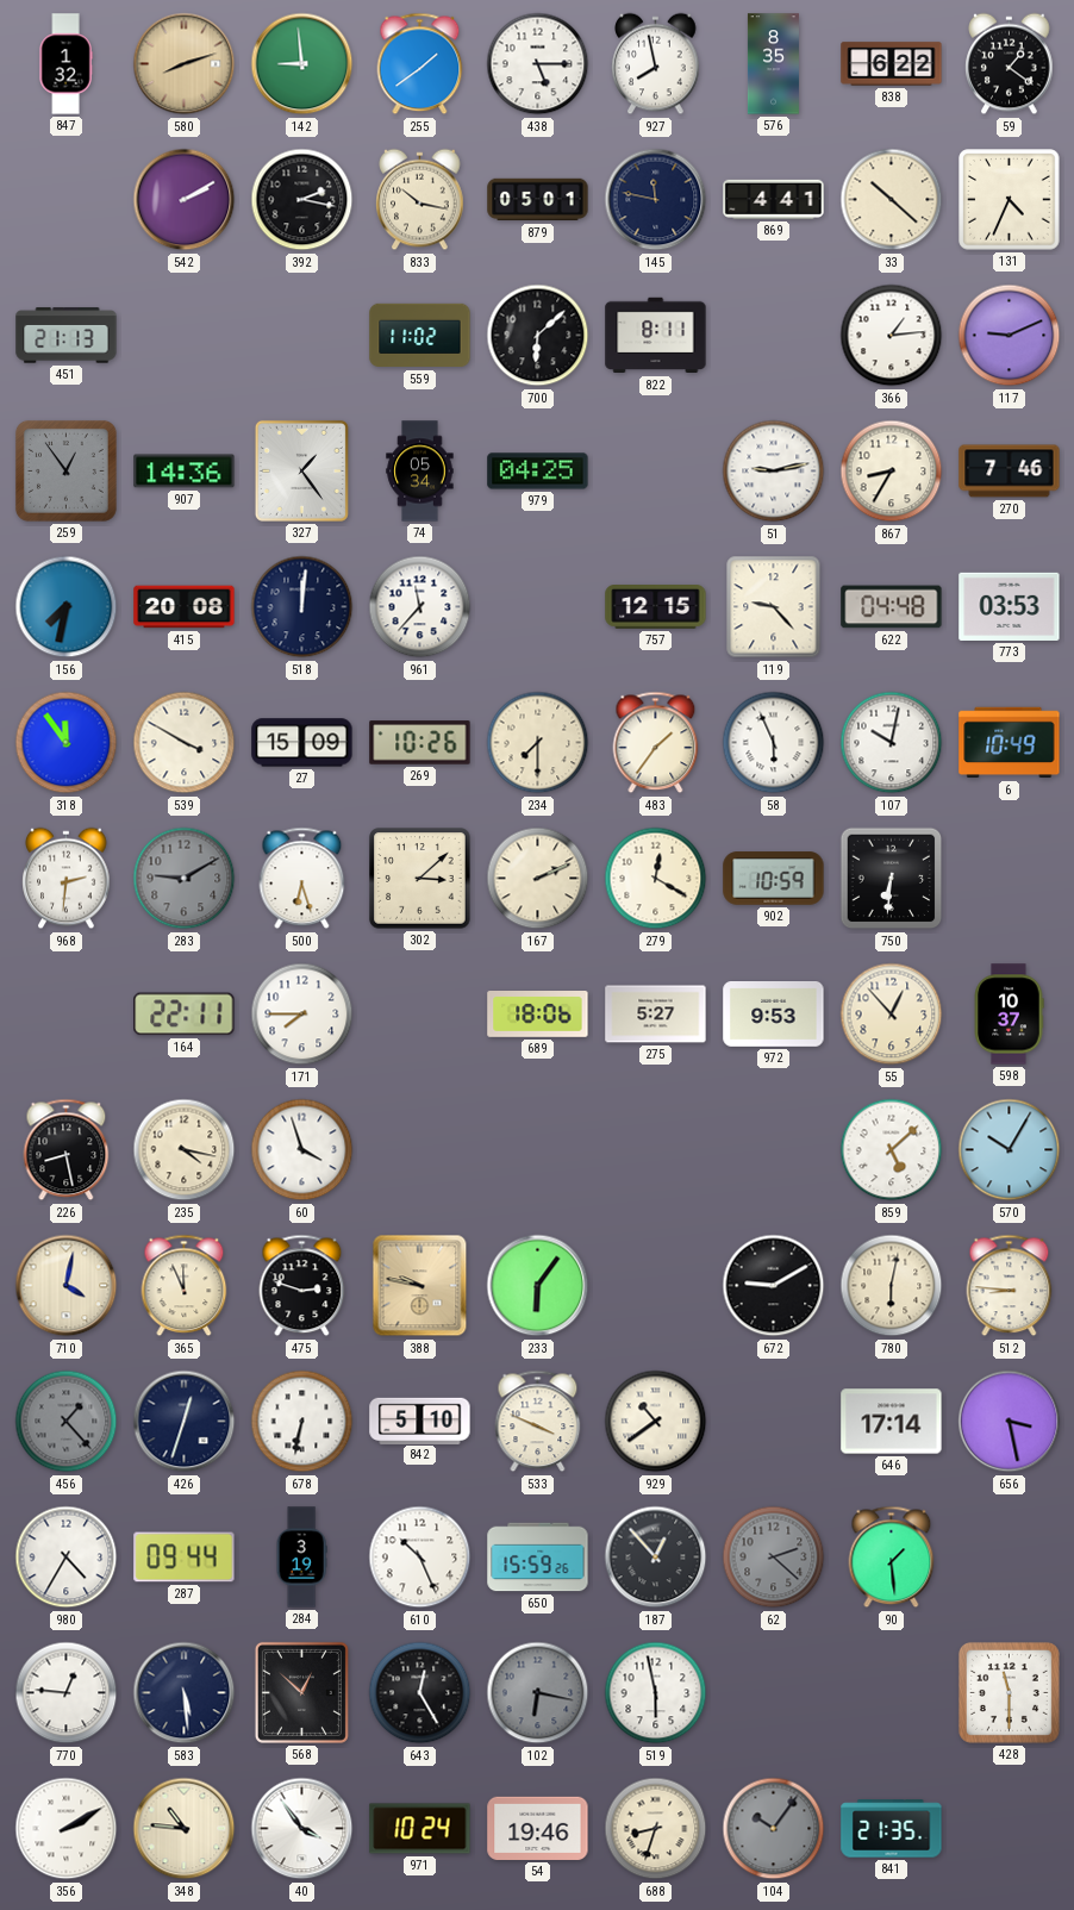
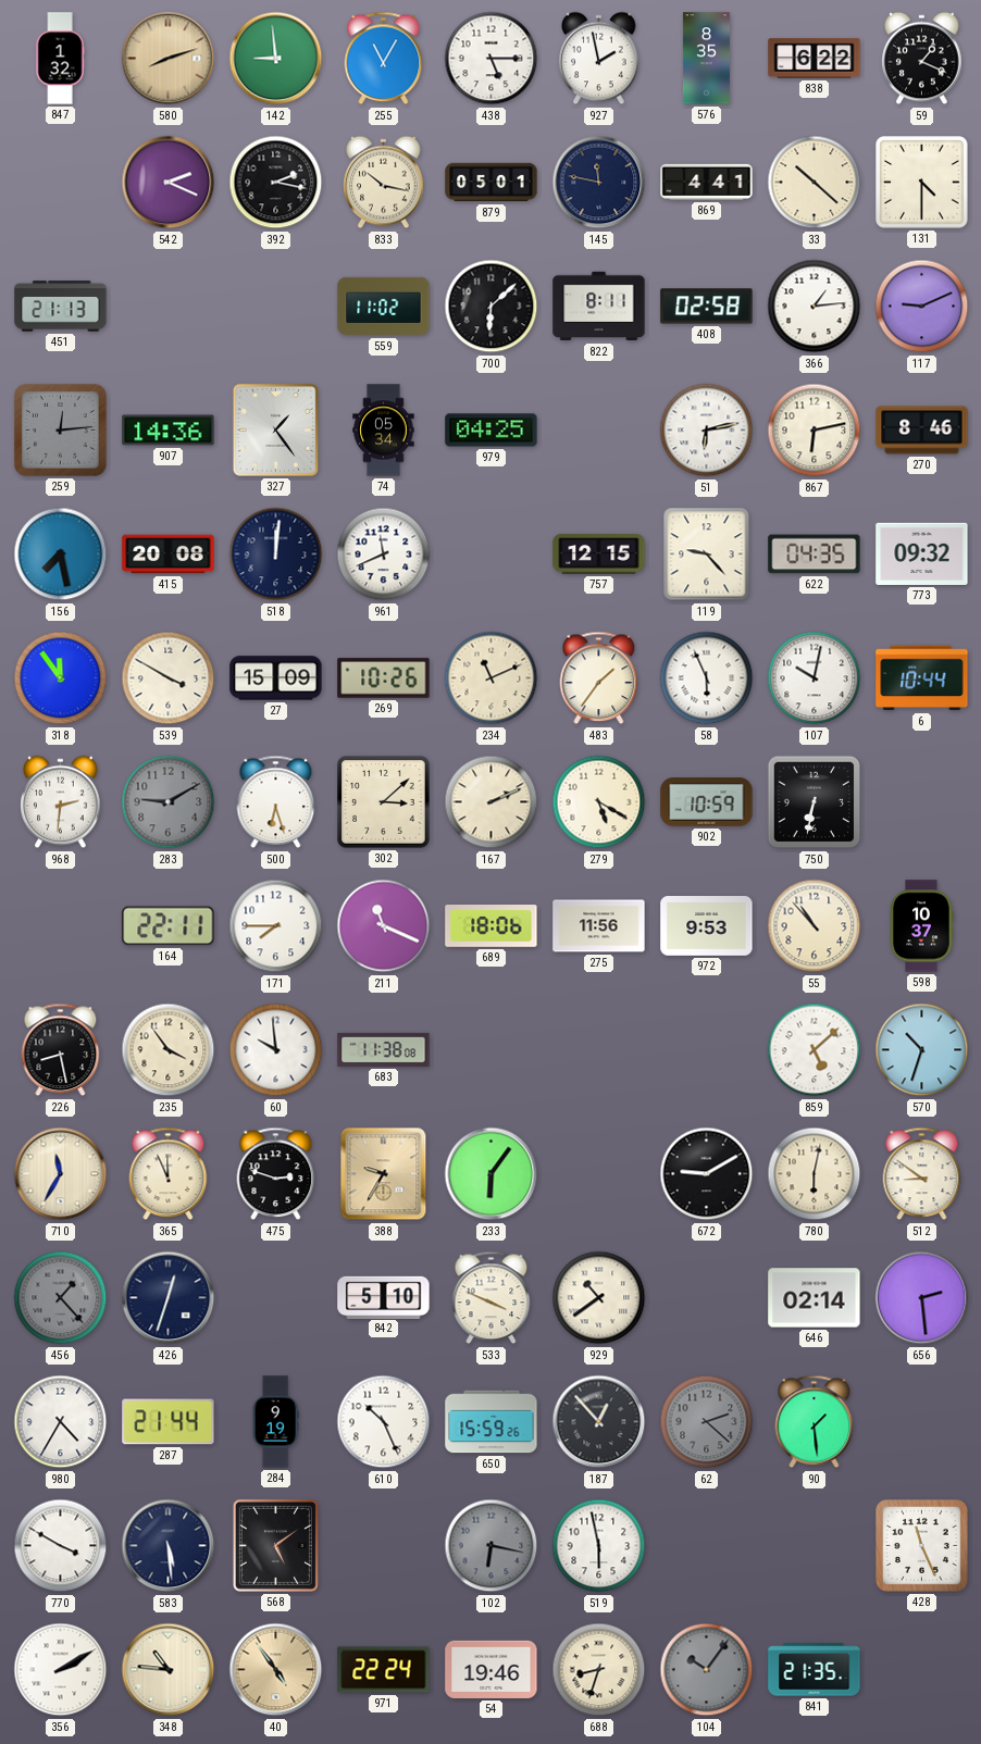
255: 1:39 -> 11:05 (384, 59)
927: 7:58 -> 1:58 (599, 59)
59: 1:21 -> 1:19 (922, 59)
542: 2:10 -> 2:19 (169, 183)
131: 4:34 -> 4:30 (922, 183)
408: none -> 02:58 (707, 307)
259: 12:54 -> 12:14 (60, 429)
51: 9:13 -> 6:13 (707, 431)
867: 8:35 -> 6:13 (815, 431)
270: 7:46 -> 8:46 (922, 431)
156: 7:32 -> 7:28 (61, 555)
961: 11:37 -> 11:41 (384, 555)
622: 04:48 -> 04:35 (815, 555)
773: 03:53 -> 09:32 (922, 553)
234: 7:30 -> 11:11 (492, 678)
6: 10:49 -> 10:44 (922, 678)
279: 12:20 -> 5:20 (599, 802)
750: 6:31 -> 6:32 (815, 802)
211: none -> 11:19 (384, 926)
275: 5:27 -> 11:56 (599, 926)
55: 12:53 -> 10:53 (815, 926)
235: 4:17 -> 3:54 (169, 1050)
60: 3:57 -> 9:59 (276, 1050)
683: none -> 11:38 (384, 1049)
570: 10:05 -> 10:33 (922, 1050)
710: 4:02 -> 11:35 (61, 1174)
388: 9:47 -> 9:35 (384, 1174)
512: 8:46 -> 8:51 (922, 1174)
678: 6:32 -> none (302, 1422)
646: 17:14 -> 02:14 (815, 1298)
656: 3:28 -> 2:29 (922, 1298)
287: 09:44 -> 21:44 (169, 1422)
284: 3:19 -> 9:19 (275, 1422)
770: 12:46 -> 3:50 (61, 1546)
568: 12:52 -> 5:09 (275, 1545)
643: 12:25 -> none (420, 1693)
428: 11:30 -> 11:26 (921, 1545)
40: 3:54 -> 4:54 (276, 1670)
40 dial: white -> champagne (276, 1670)
971: 10:24 -> 22:24 (384, 1670)
